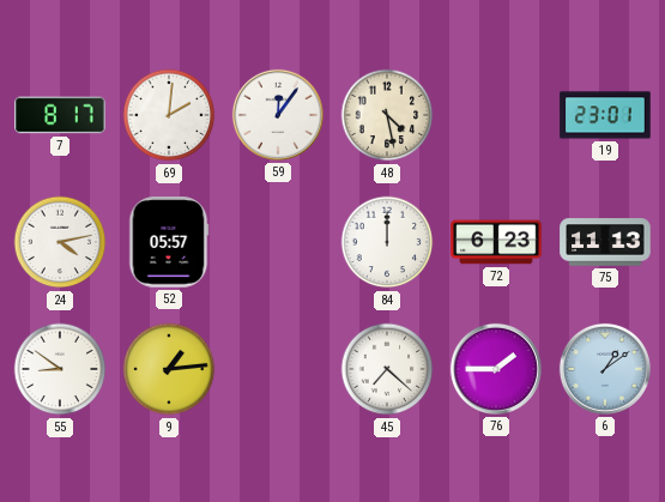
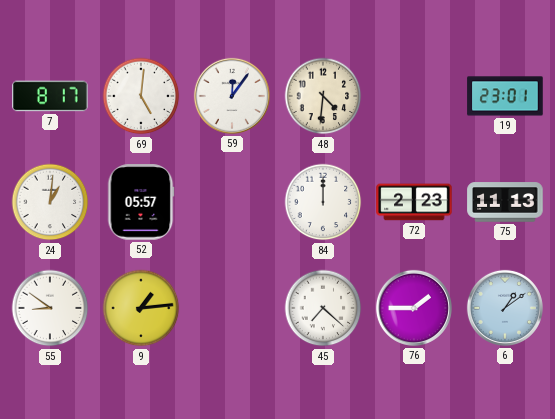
69: 2:01 -> 5:01 (141, 96)
48: 4:28 -> 4:31 (323, 96)
24: 4:13 -> 1:01 (50, 202)
72: 6:23 -> 2:23 (414, 202)
